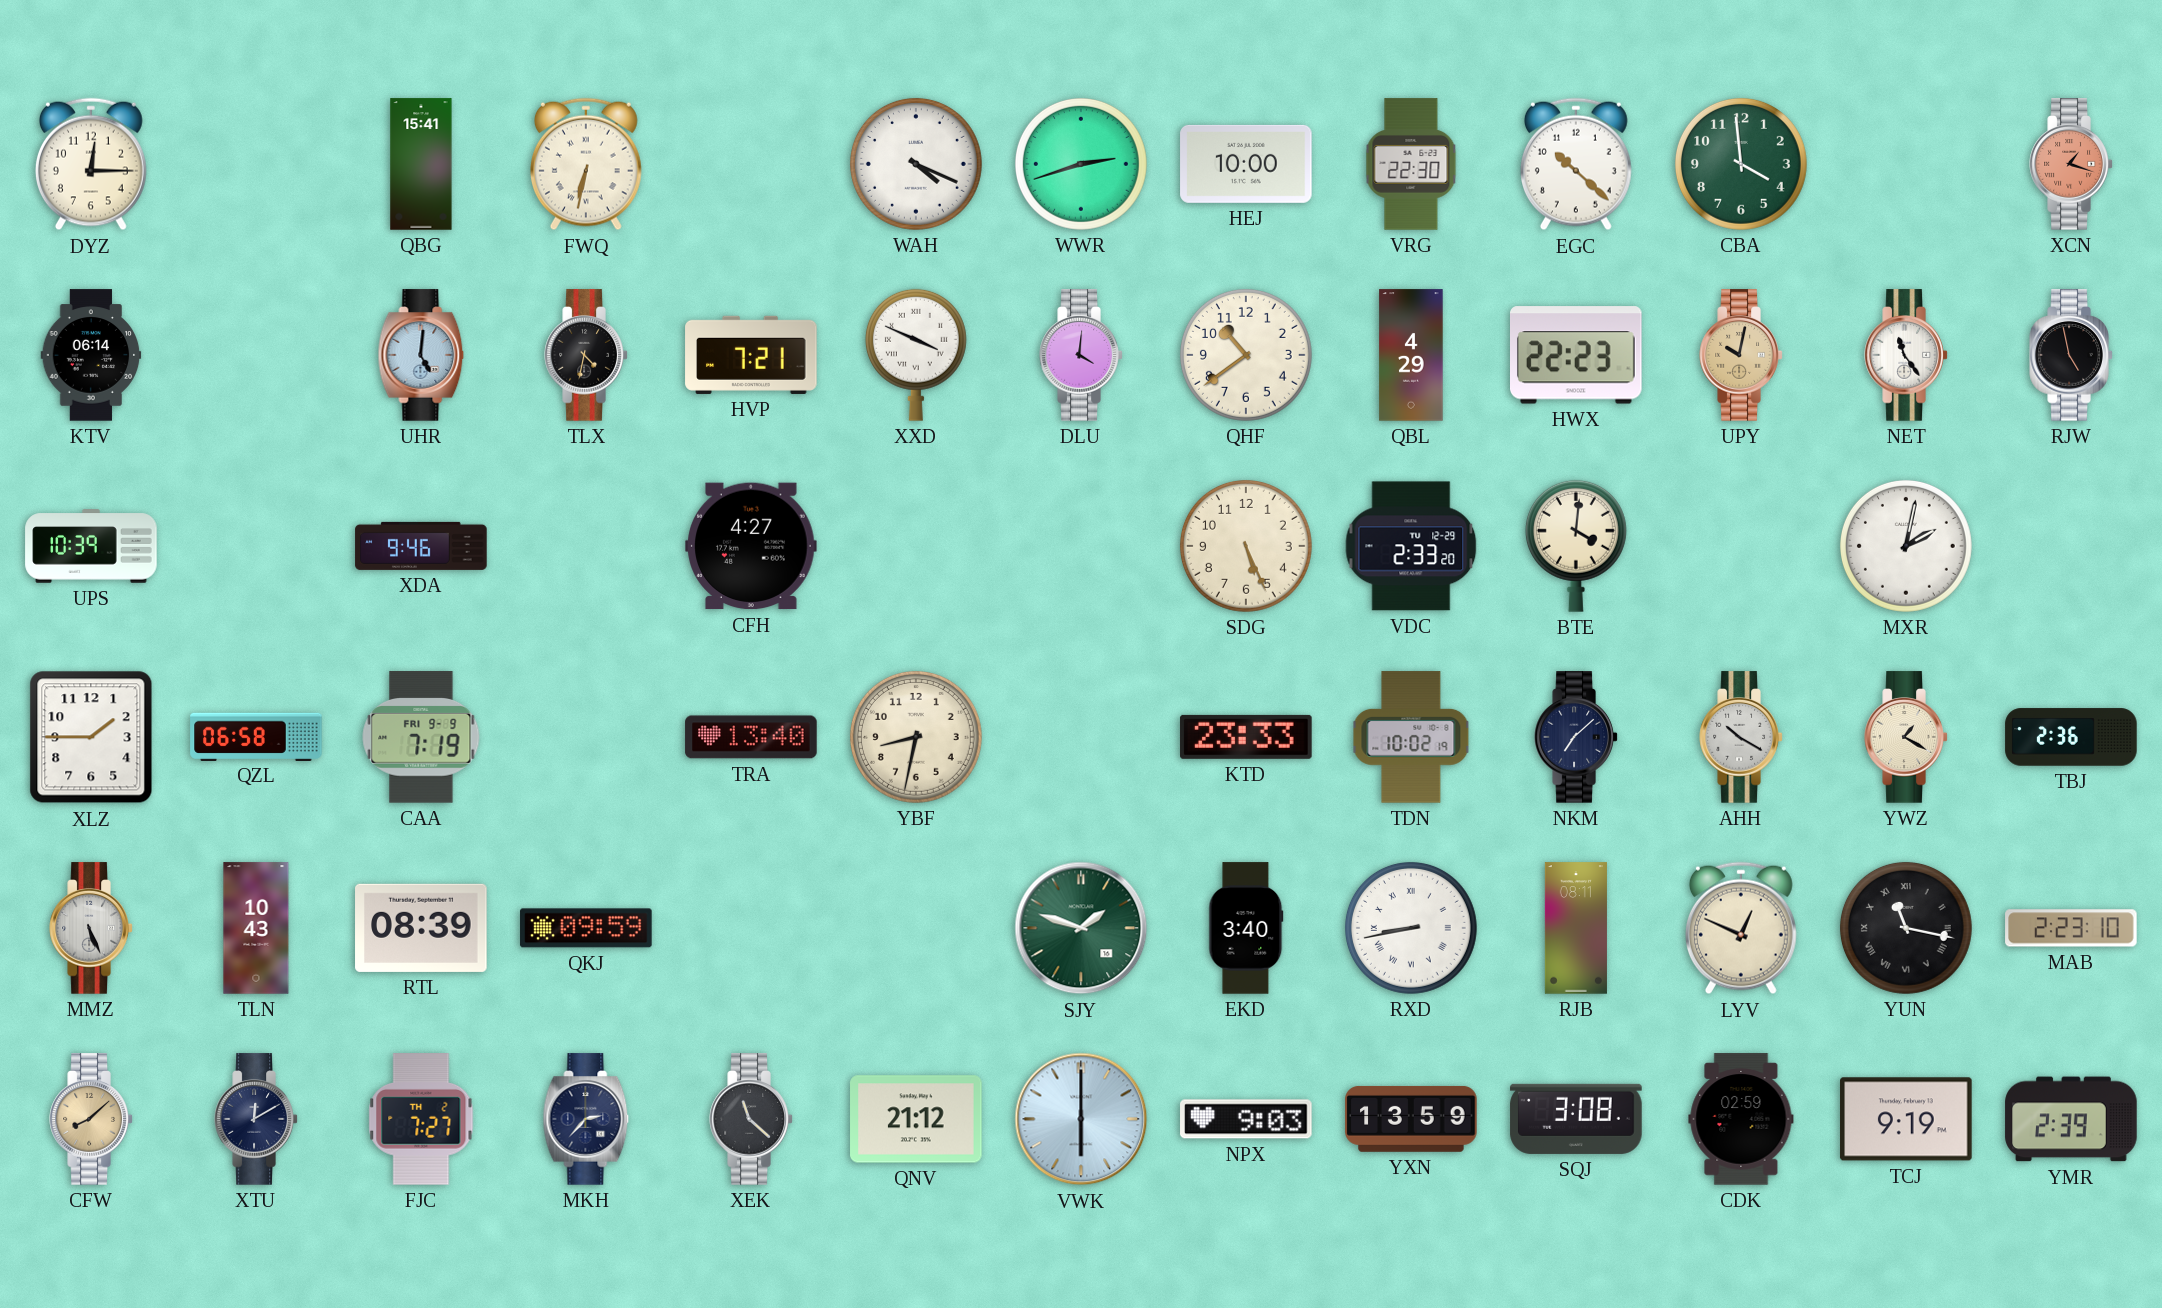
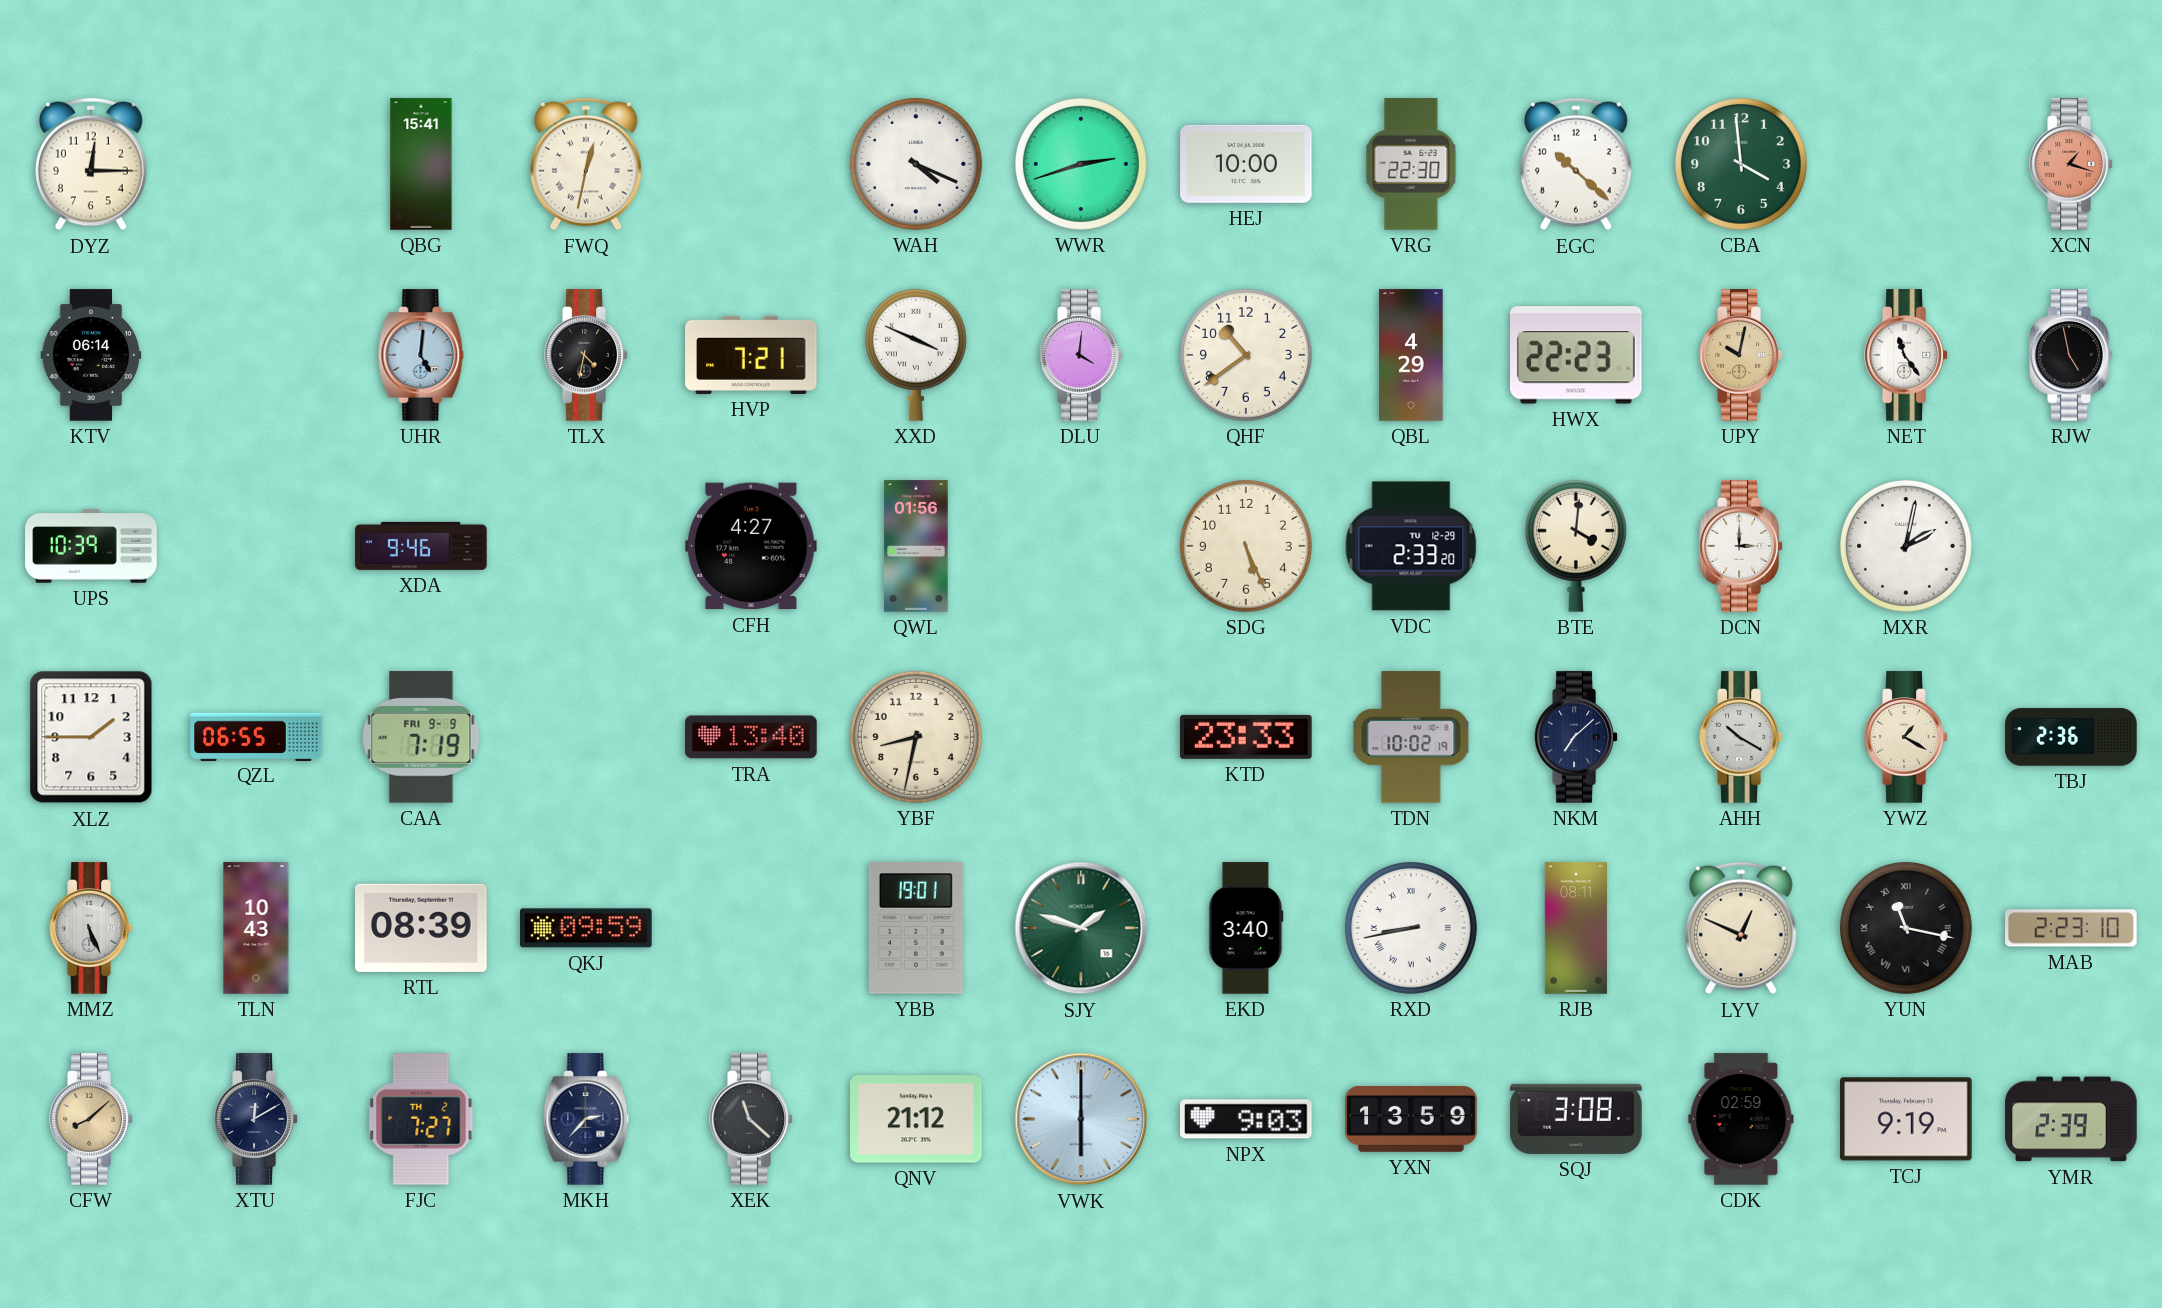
FWQ: 6:32 -> 12:32 (586, 164)
QWL: none -> 01:56 (916, 546)
DCN: none -> 3:00 (1741, 546)
QZL: 06:58 -> 06:55 (256, 736)
YBB: none -> 19:01 (916, 928)
